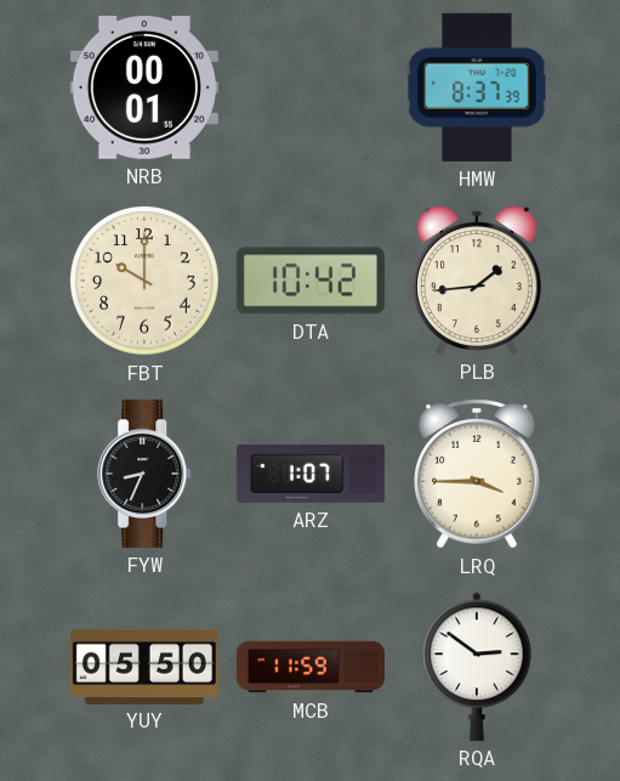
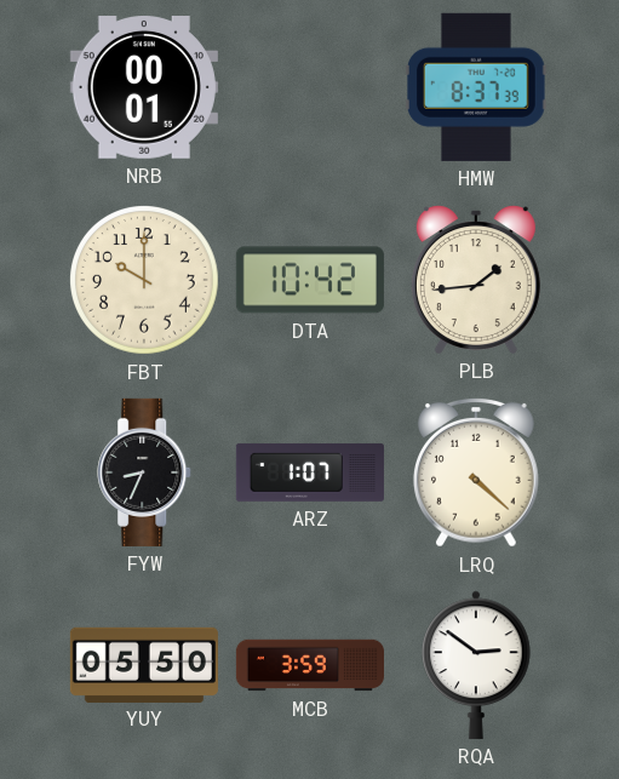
LRQ: 3:45 -> 4:22 (477, 474)
MCB: 11:59 -> 3:59 (310, 665)
